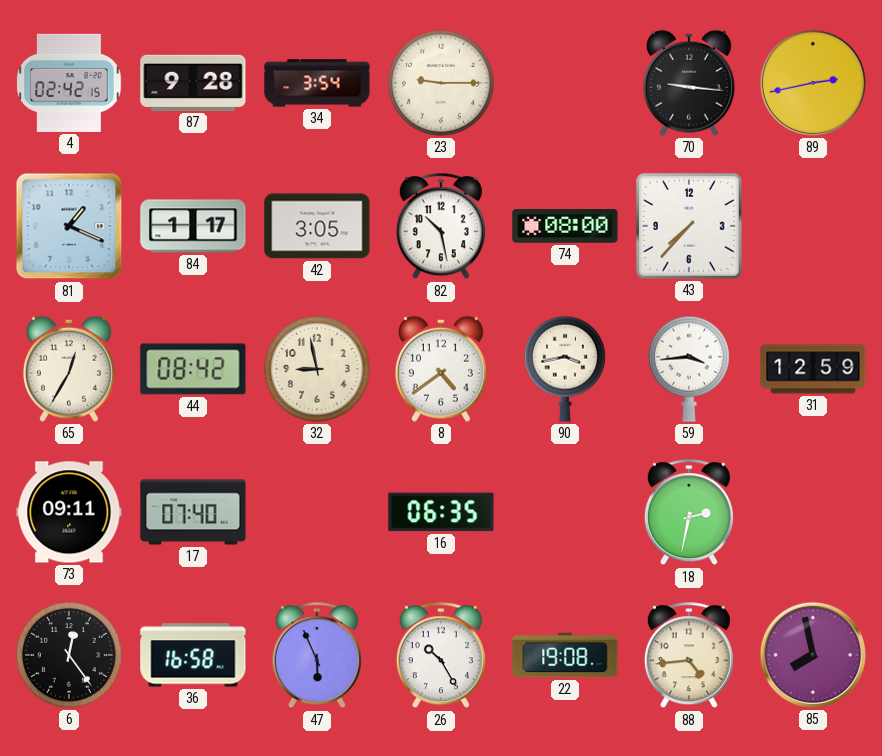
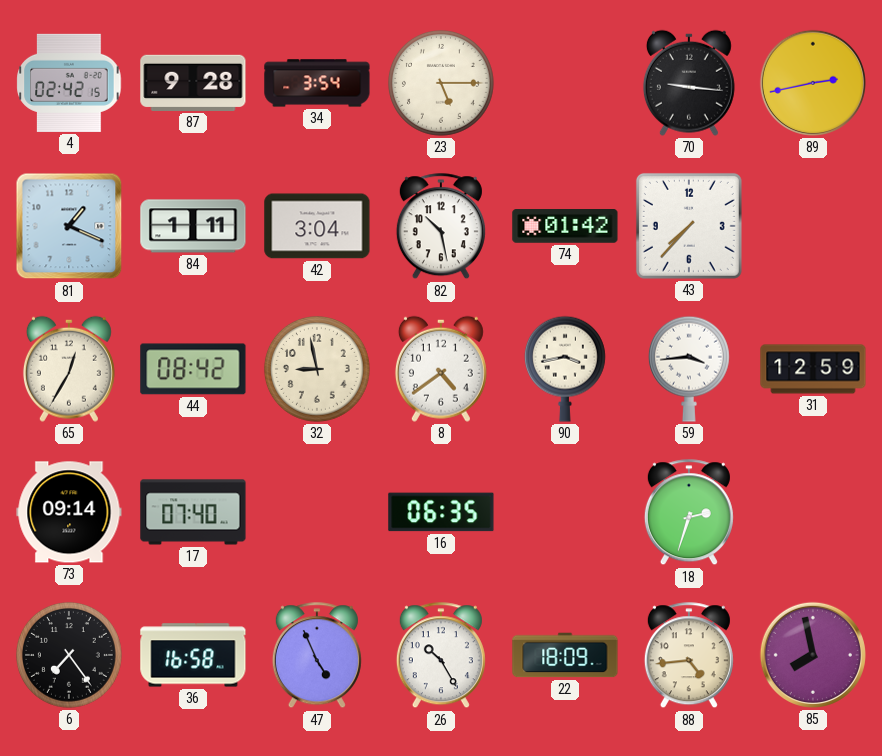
23: 9:15 -> 5:15 (441, 83)
84: 1:17 -> 1:11 (193, 226)
42: 3:05 -> 3:04 (317, 226)
74: 08:00 -> 01:42 (565, 226)
73: 09:11 -> 09:14 (69, 512)
18: 2:32 -> 2:33 (689, 513)
6: 12:24 -> 7:24 (69, 655)
47: 5:56 -> 4:56 (317, 656)
22: 19:08 -> 18:09 (565, 655)
